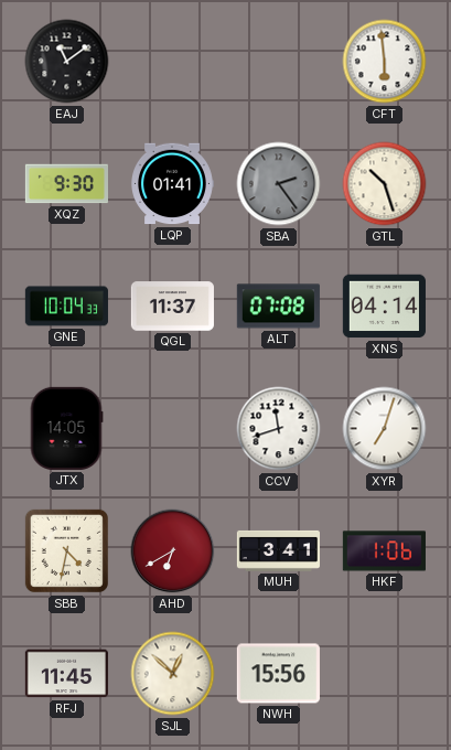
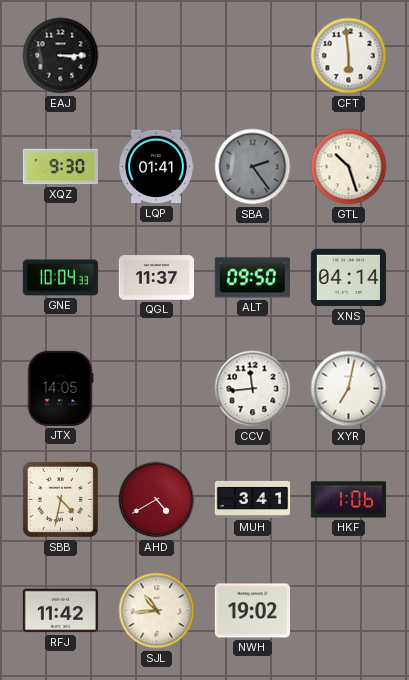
EAJ: 11:09 -> 3:15 (61, 56)
ALT: 07:08 -> 09:50 (252, 278)
CCV: 11:42 -> 11:44 (253, 389)
XYR: 7:03 -> 7:02 (349, 389)
AHD: 6:40 -> 4:40 (157, 500)
RFJ: 11:45 -> 11:42 (60, 611)
SJL: 12:52 -> 10:44 (157, 611)
NWH: 15:56 -> 19:02 (252, 611)
